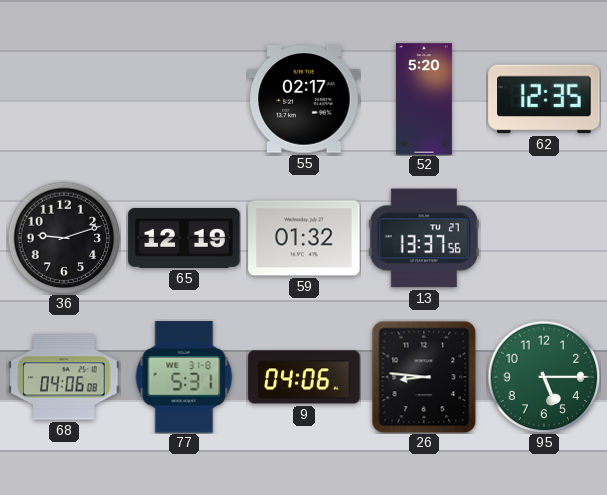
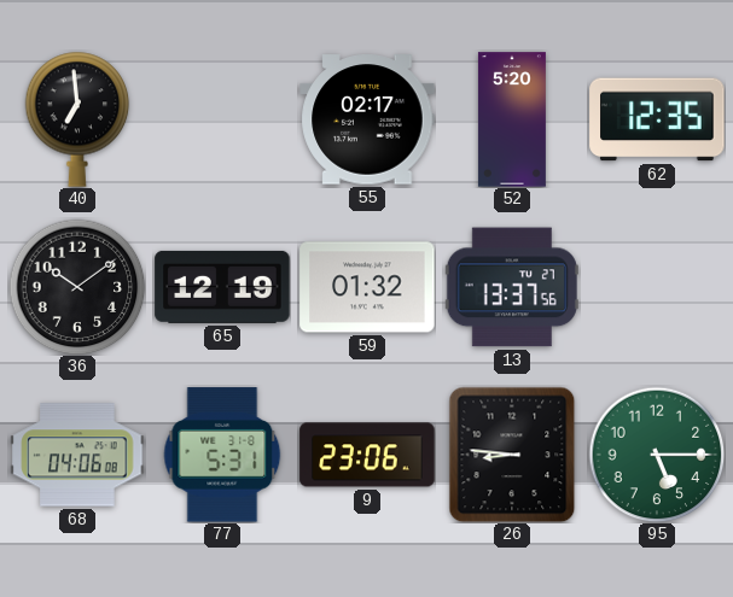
40: none -> 6:59 (77, 119)
36: 9:12 -> 10:09 (77, 287)
9: 04:06 -> 23:06 (367, 455)
